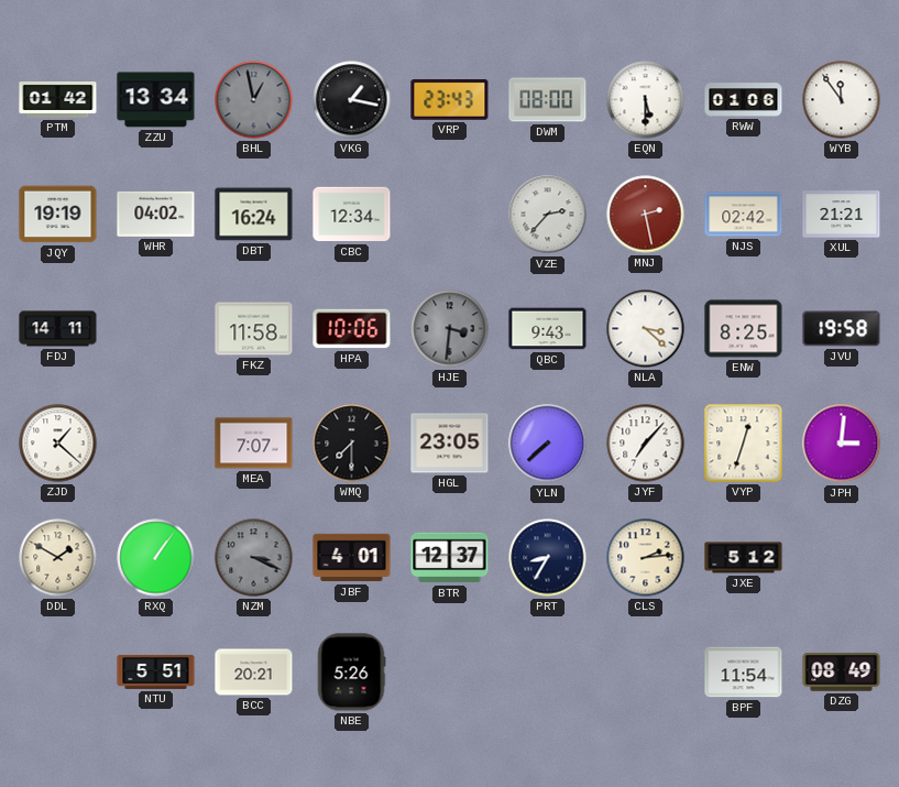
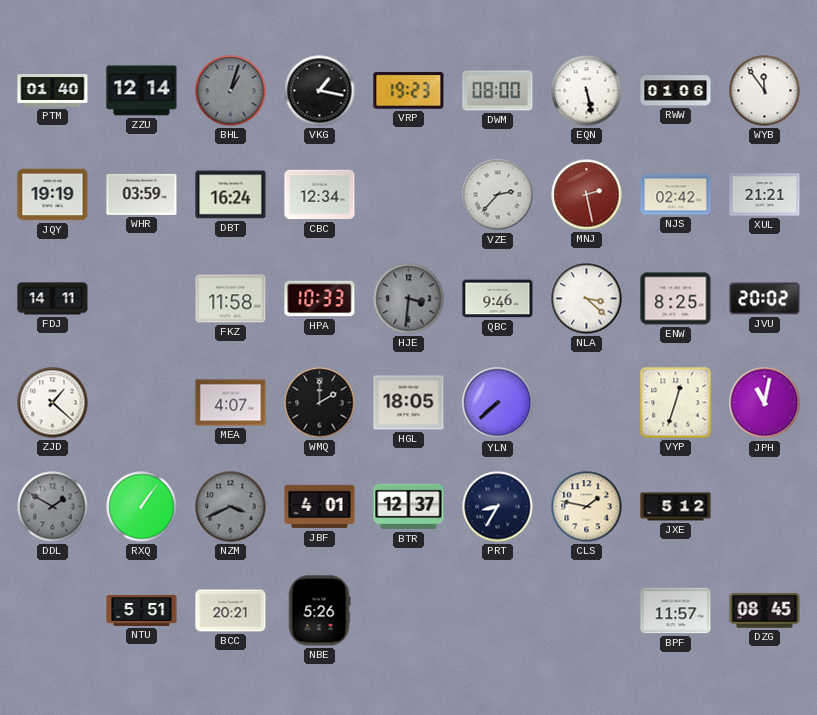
PTM: 01:42 -> 01:40 (53, 91)
ZZU: 13:34 -> 12:14 (142, 91)
BHL: 12:58 -> 1:03 (231, 91)
VRP: 23:43 -> 19:23 (409, 91)
EQN: 5:30 -> 5:28 (587, 91)
WHR: 04:02 -> 03:59 (142, 194)
HPA: 10:06 -> 10:33 (320, 299)
QBC: 9:43 -> 9:46 (498, 299)
JVU: 19:58 -> 20:02 (765, 299)
MEA: 7:07 -> 4:07 (231, 403)
WMQ: 7:30 -> 2:00 (320, 403)
HGL: 23:05 -> 18:05 (409, 403)
JYF: 7:07 -> none (646, 444)
JPH: 3:01 -> 11:02 (765, 403)
DDL dial: cream -> grey (53, 507)
NZM: 3:19 -> 3:41 (231, 507)
CLS: 2:14 -> 1:47 (587, 507)
BPF: 11:54 -> 11:57 (676, 611)
DZG: 08:49 -> 08:45 (765, 611)
